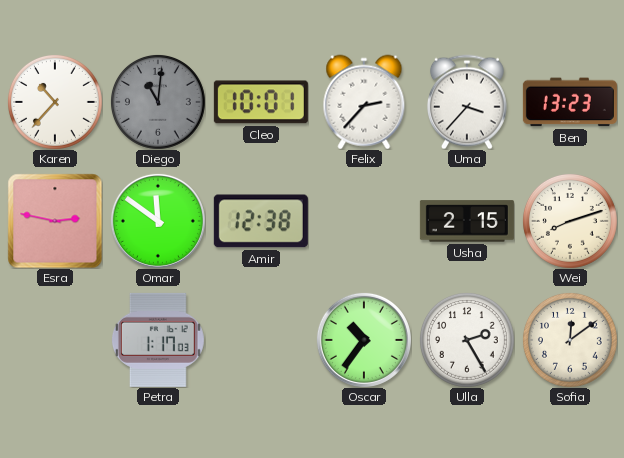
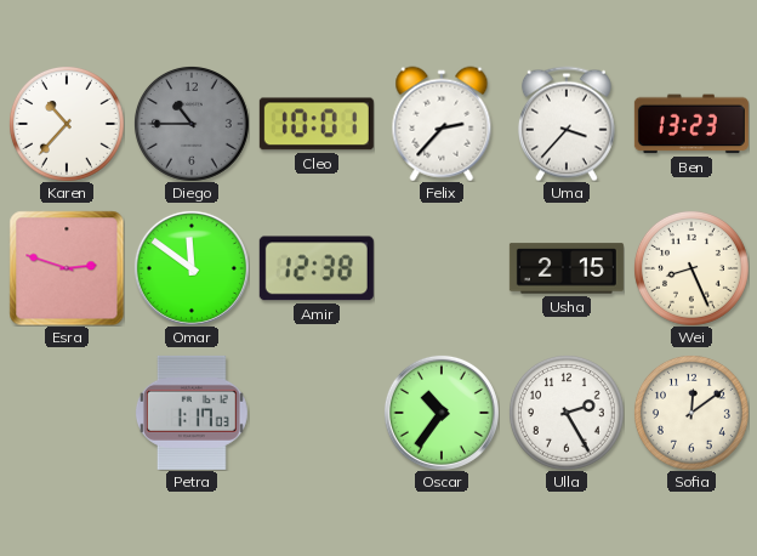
Diego: 11:01 -> 10:45 (192, 124)
Esra: 2:47 -> 2:48 (67, 268)
Wei: 8:12 -> 8:26 (691, 268)
